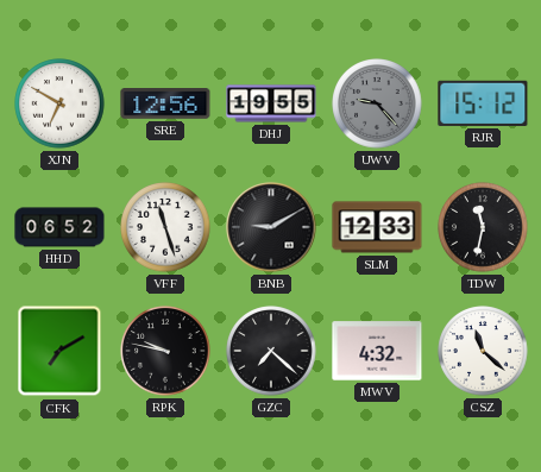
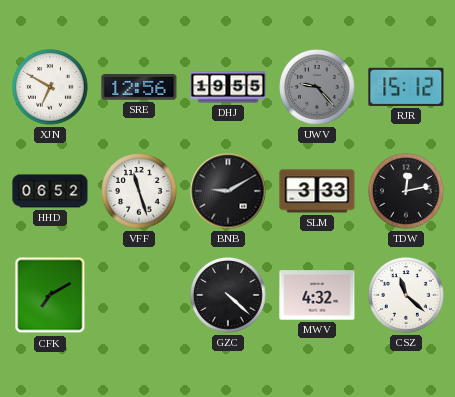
SLM: 12:33 -> 3:33 (317, 191)
TDW: 11:32 -> 12:13 (406, 191)
RPK: 9:47 -> none (165, 351)
GZC: 7:22 -> 4:22 (228, 295)
